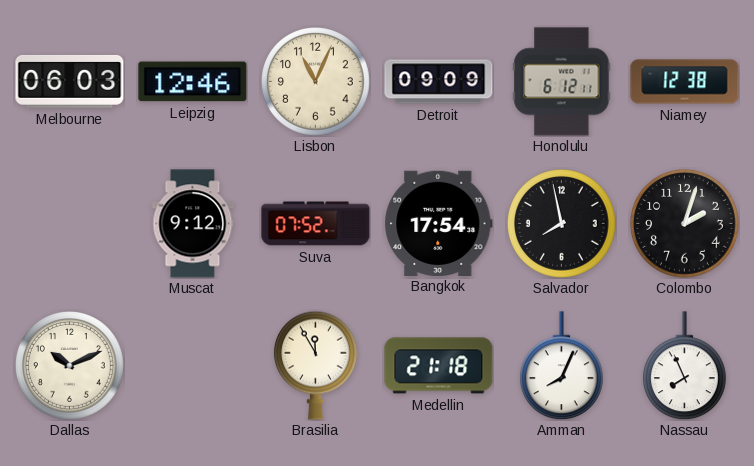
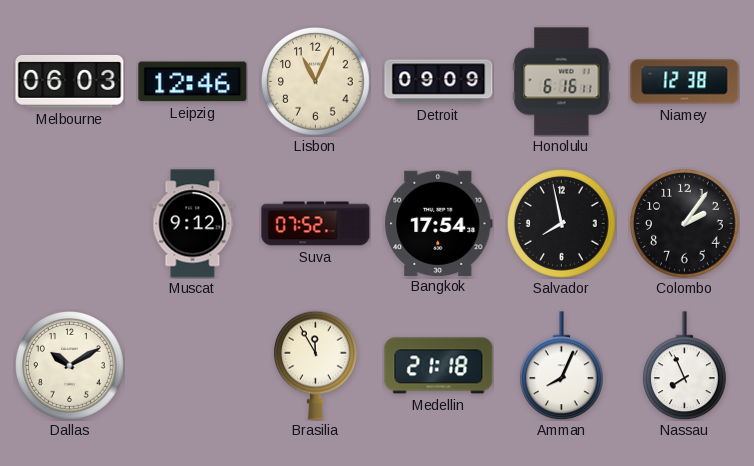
Honolulu: 6:12 -> 6:16 (562, 82)
Colombo: 2:03 -> 2:06 (685, 224)
Dallas: 10:11 -> 10:10 (70, 366)
